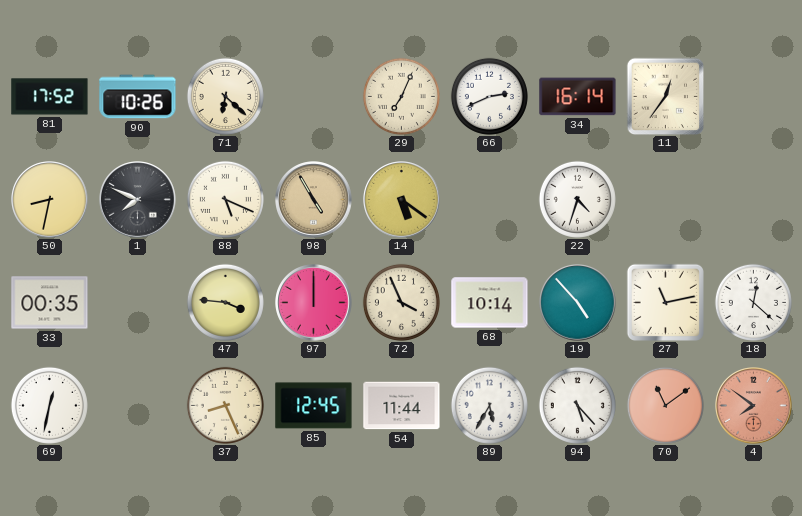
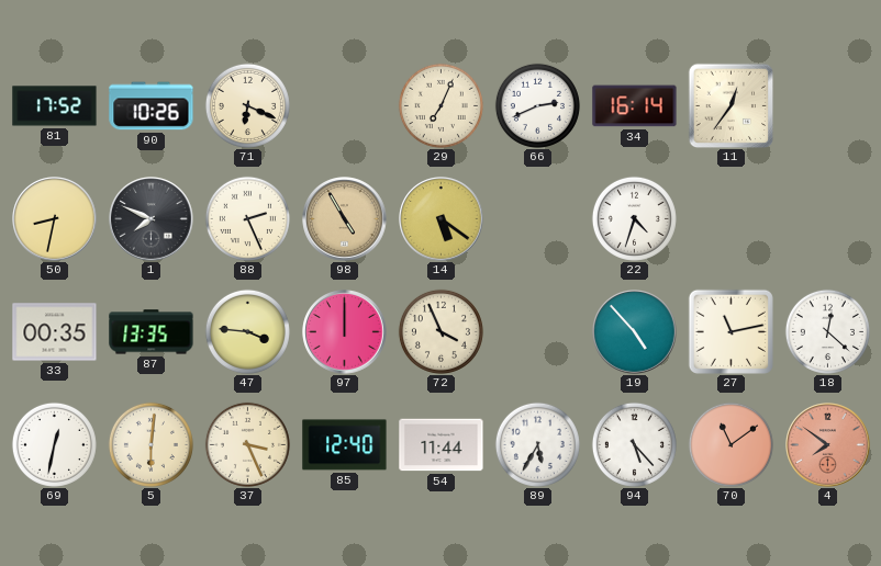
71: 6:22 -> 6:19 (247, 105)
88: 5:19 -> 2:26 (247, 218)
87: none -> 13:35 (152, 332)
68: 10:14 -> none (490, 303)
5: none -> 6:01 (150, 444)
37: 8:26 -> 3:26 (247, 444)
85: 12:45 -> 12:40 (345, 445)
